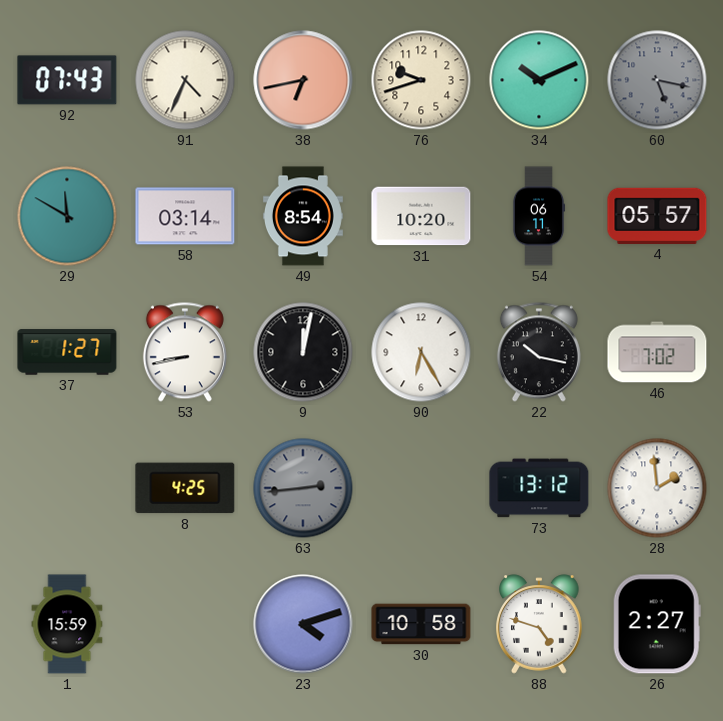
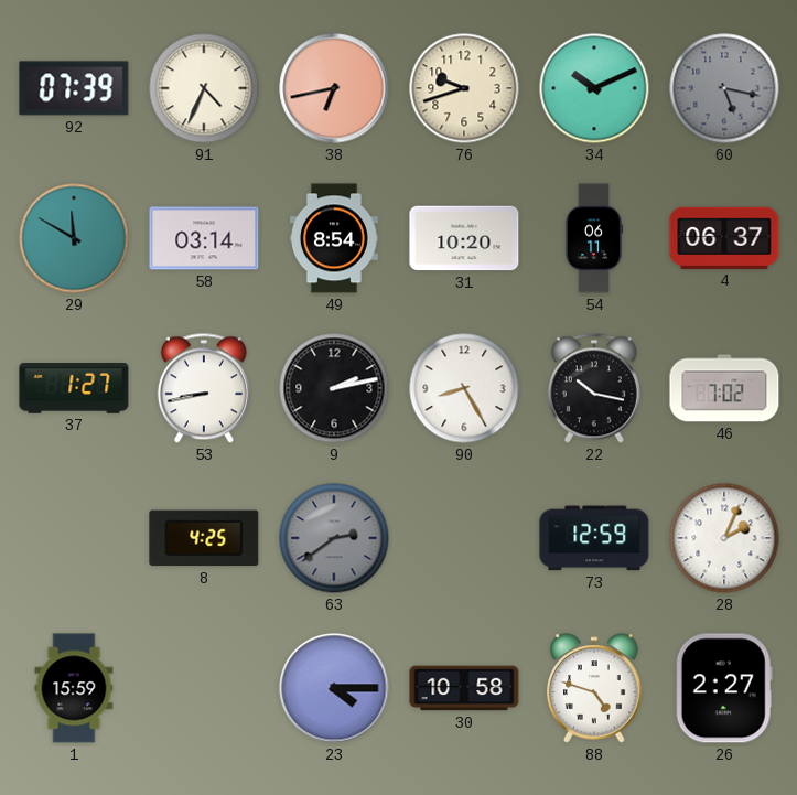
92: 07:43 -> 07:39 (74, 88)
4: 05:57 -> 06:37 (724, 238)
9: 12:02 -> 2:13 (334, 388)
90: 6:25 -> 8:25 (464, 388)
63: 2:44 -> 2:39 (334, 538)
73: 13:12 -> 12:59 (594, 538)
28: 1:59 -> 2:04 (724, 538)
23: 4:12 -> 4:15 (334, 688)
